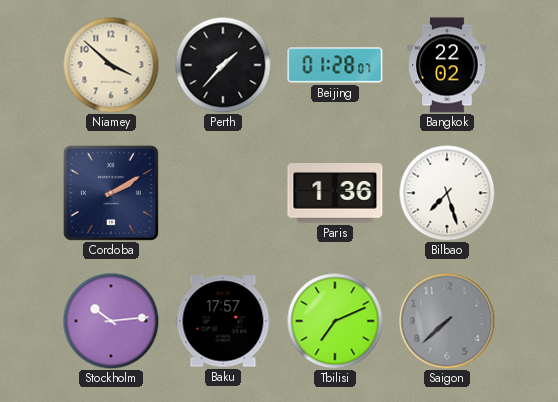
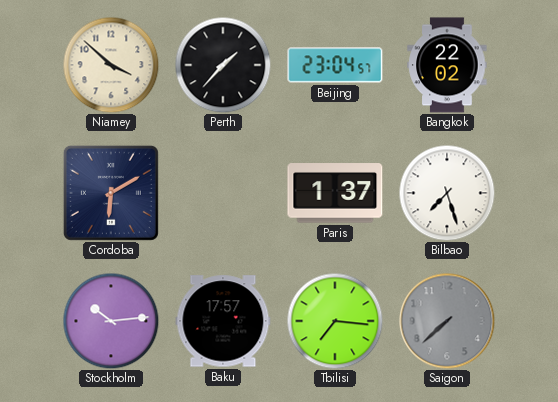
Beijing: 01:28 -> 23:04 (335, 65)
Cordoba: 2:10 -> 6:10 (111, 193)
Paris: 1:36 -> 1:37 (335, 193)
Tbilisi: 7:11 -> 7:16 (335, 321)
